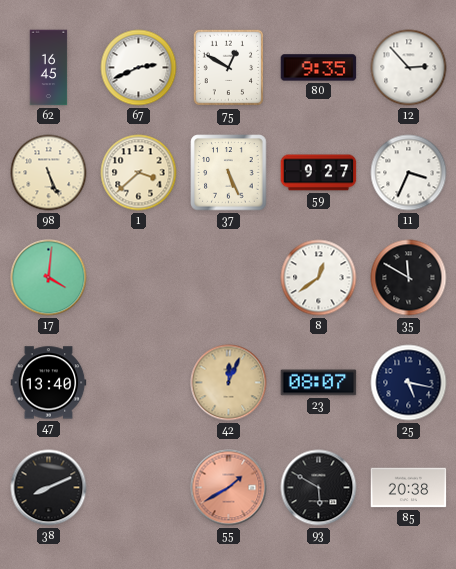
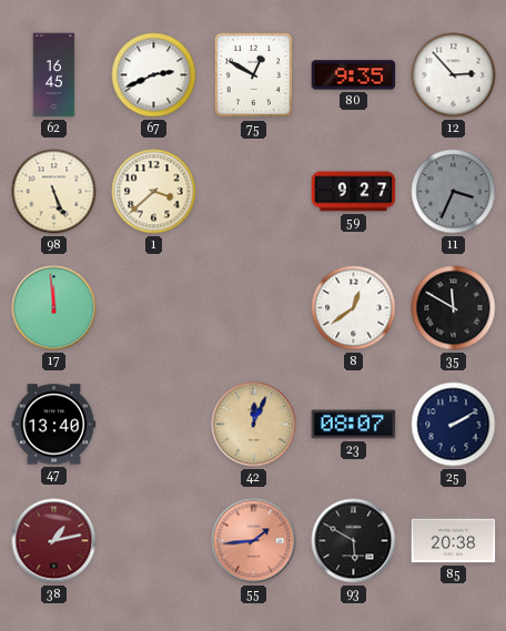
37: 5:26 -> none (229, 173)
11 dial: white -> grey (454, 192)
17: 4:01 -> 11:59 (54, 308)
25: 5:17 -> 2:10 (454, 425)
38: 8:11 -> 1:13 (54, 541)
38 dial: black -> burgundy (54, 541)
55: 1:40 -> 1:44 (254, 541)
